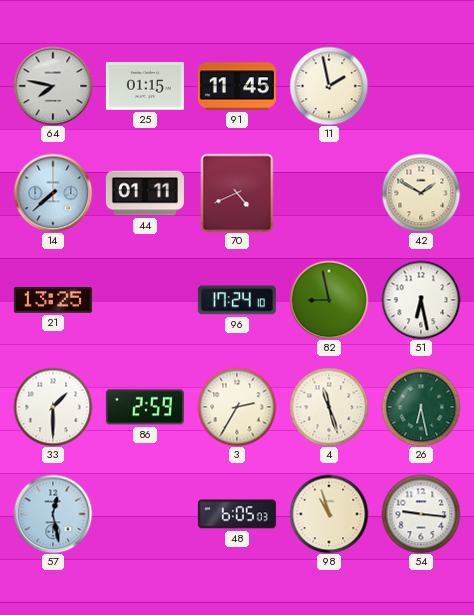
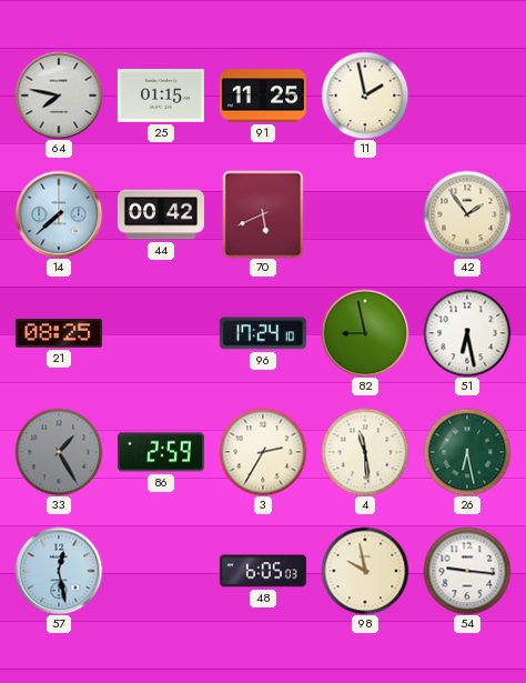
91: 11:45 -> 11:25 (263, 96)
44: 01:11 -> 00:42 (161, 214)
70: 4:41 -> 5:41 (263, 214)
42: 1:50 -> 1:54 (467, 214)
21: 13:25 -> 08:25 (59, 334)
33: 1:30 -> 1:25 (59, 452)
33 dial: white -> grey (59, 452)
4: 11:27 -> 11:29 (365, 452)
98: 10:57 -> 9:58 (365, 571)
